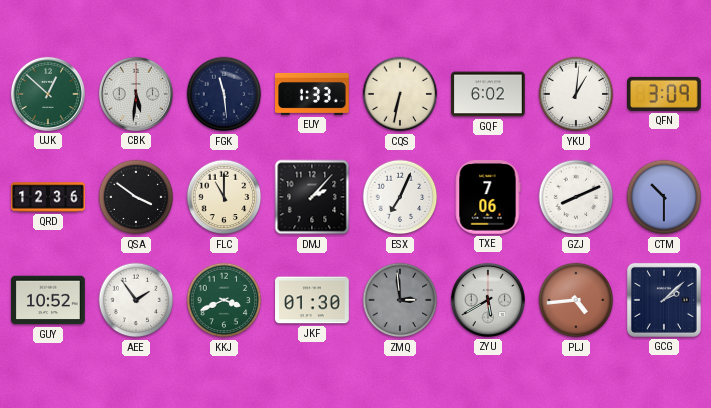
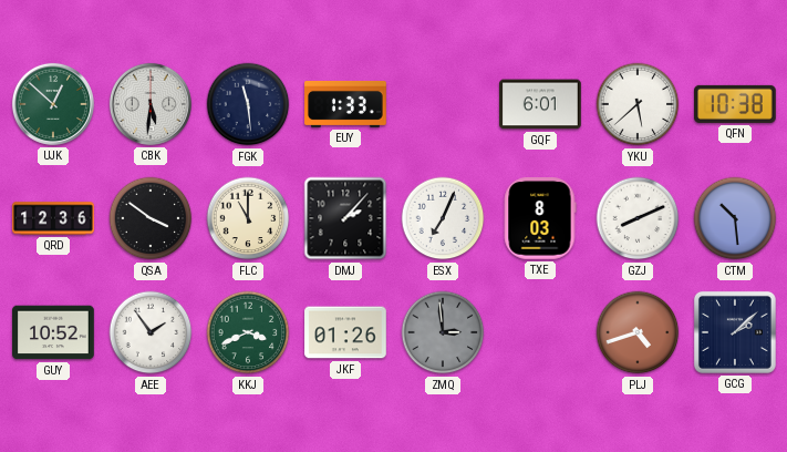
CQS: 6:32 -> none (400, 94)
GQF: 6:02 -> 6:01 (540, 104)
YKU: 1:01 -> 5:38 (638, 104)
QFN: 3:09 -> 10:38 (736, 104)
TXE: 7:06 -> 8:03 (540, 219)
CTM: 10:30 -> 10:29 (735, 218)
JKF: 01:30 -> 01:26 (345, 332)
ZYU: 5:40 -> none (488, 300)
PLJ: 4:44 -> 4:42 (638, 332)
